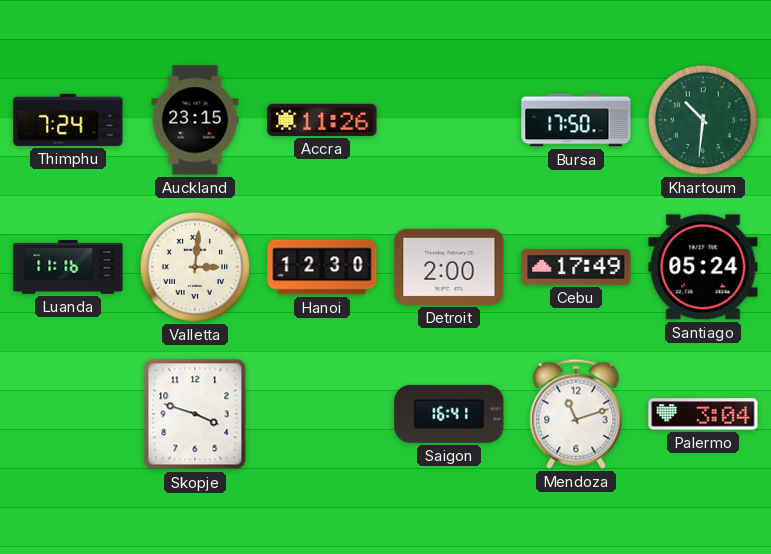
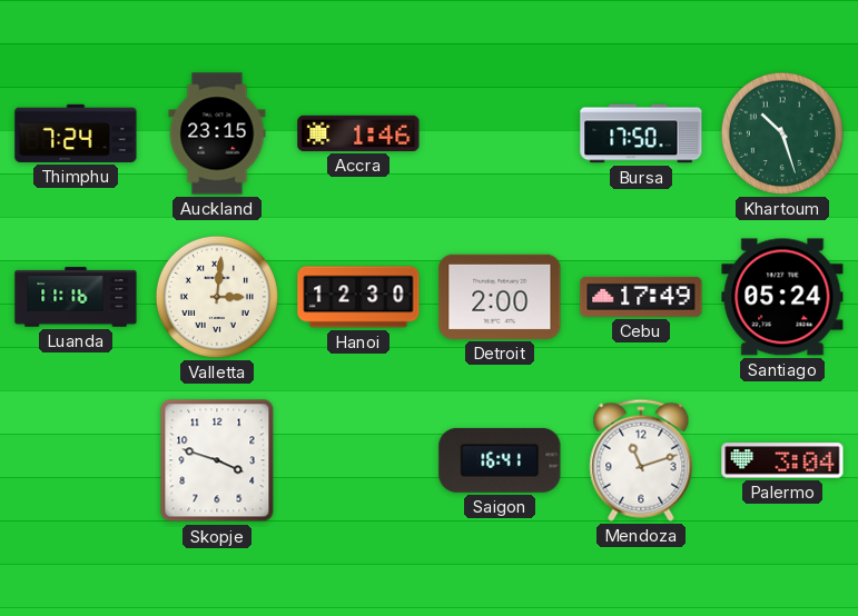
Accra: 11:26 -> 1:46 (358, 133)
Khartoum: 10:31 -> 10:27 (782, 133)
